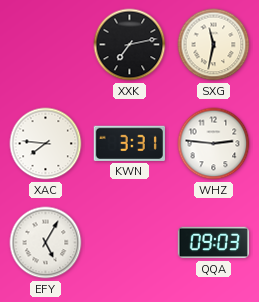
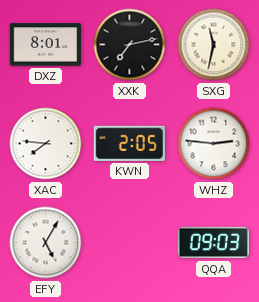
DXZ: none -> 8:01 (46, 45)
KWN: 3:31 -> 2:05 (129, 143)
